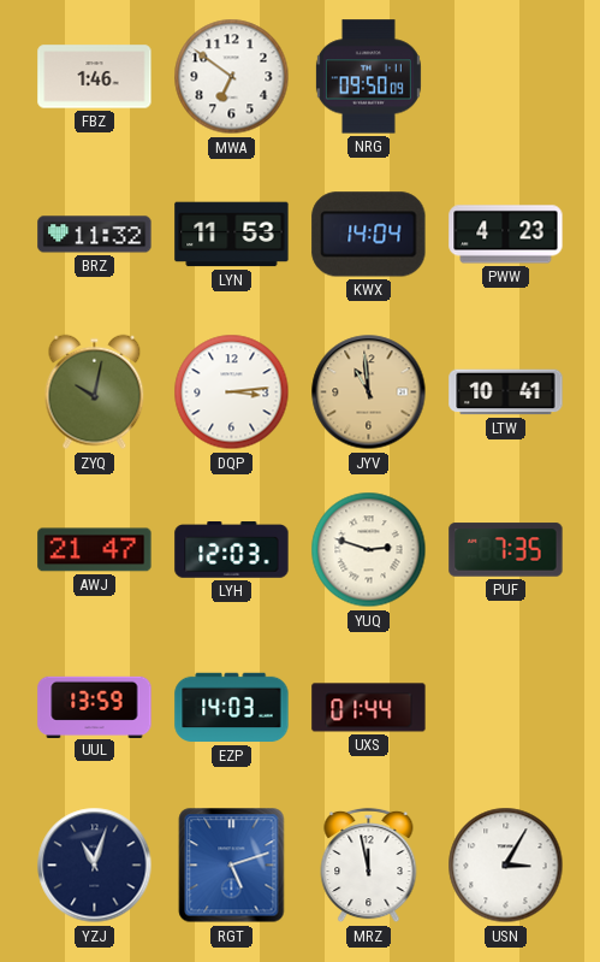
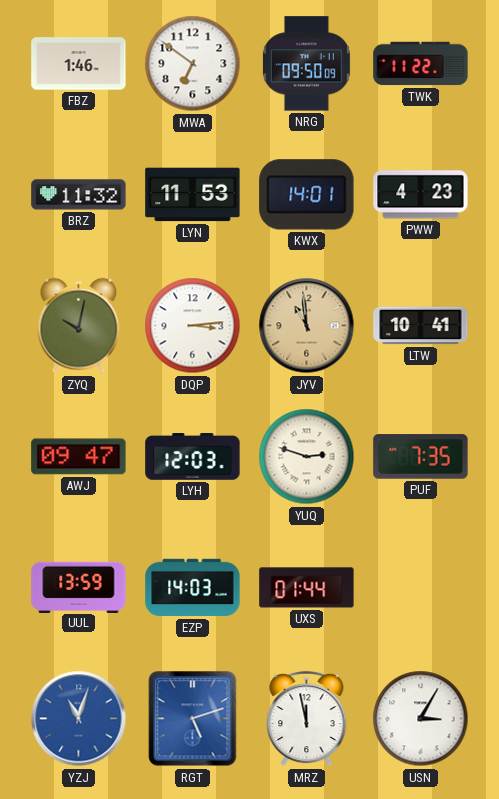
TWK: none -> 11:22 (421, 64)
KWX: 14:04 -> 14:01 (307, 195)
AWJ: 21:47 -> 09:47 (79, 457)
YZJ dial: navy -> blue (79, 719)
